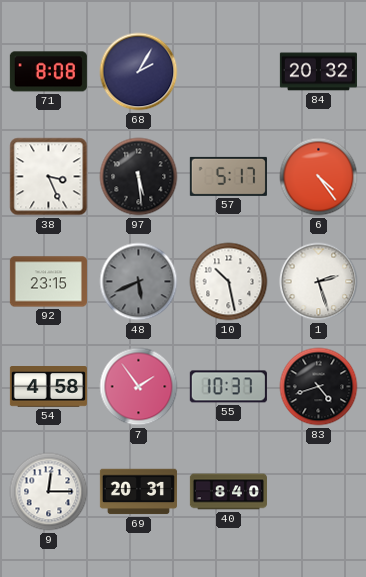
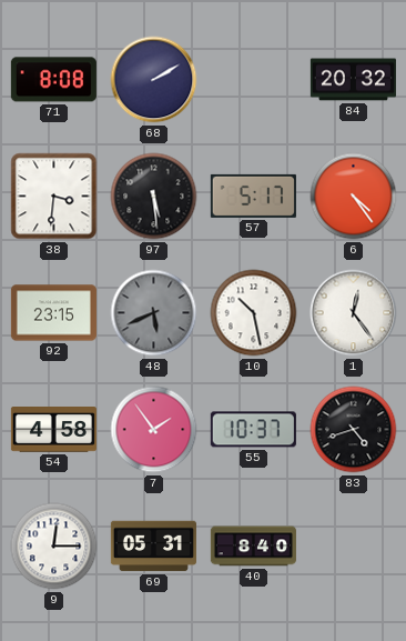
68: 2:05 -> 2:10 (154, 80)
38: 3:26 -> 3:31 (54, 197)
1: 2:27 -> 12:24 (354, 313)
69: 20:31 -> 05:31 (153, 547)
